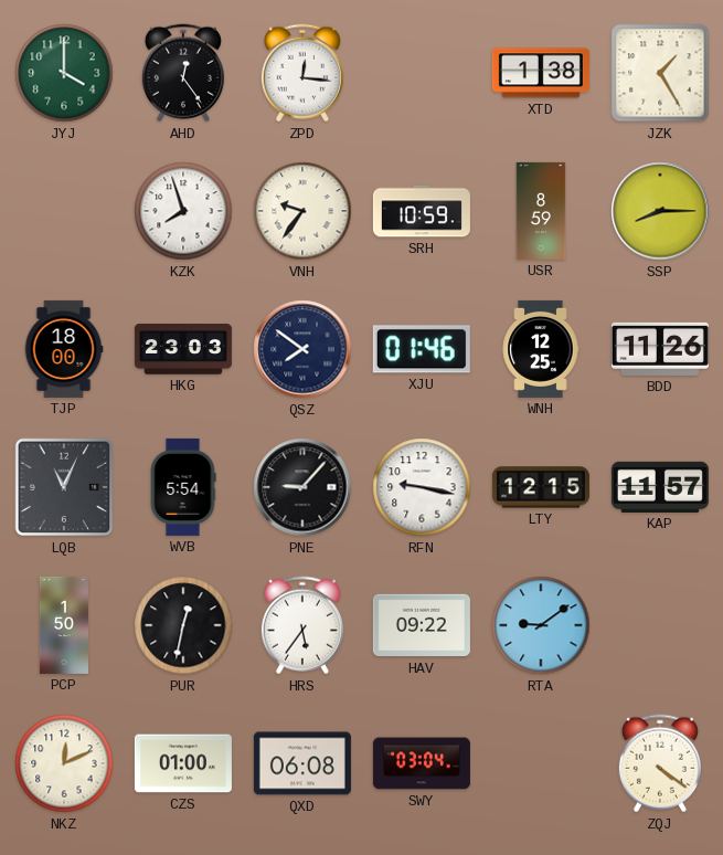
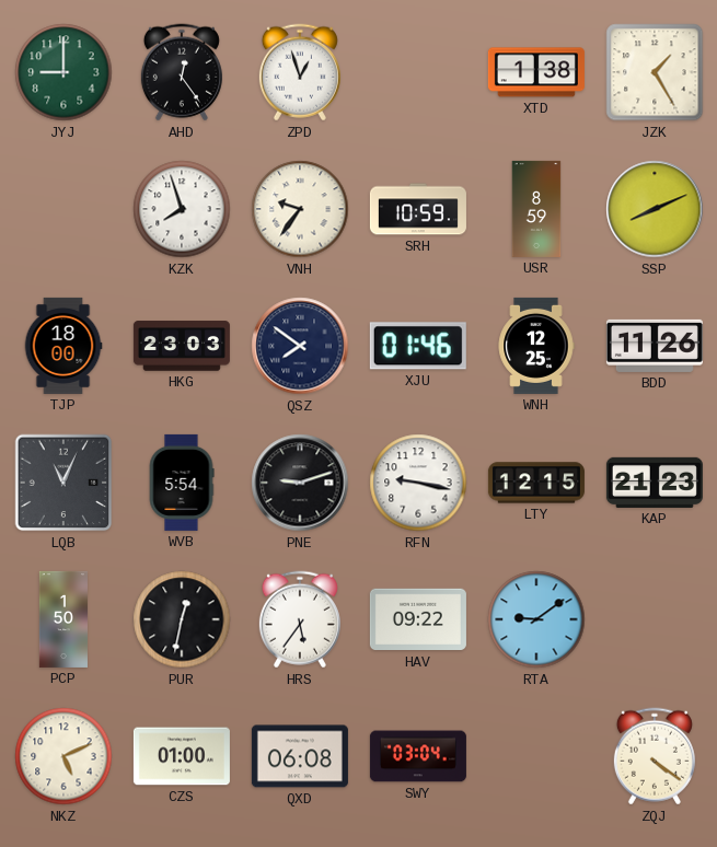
JYJ: 4:00 -> 9:00 (63, 72)
ZPD: 12:16 -> 12:57 (300, 72)
SSP: 8:15 -> 8:11 (655, 209)
PNE: 9:07 -> 9:12 (300, 483)
KAP: 11:57 -> 21:23 (655, 483)
NKZ: 12:11 -> 5:11 (63, 756)
